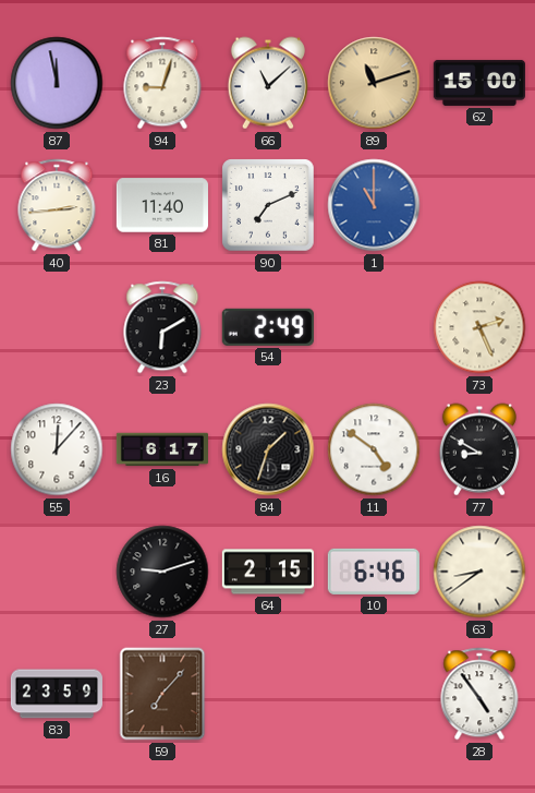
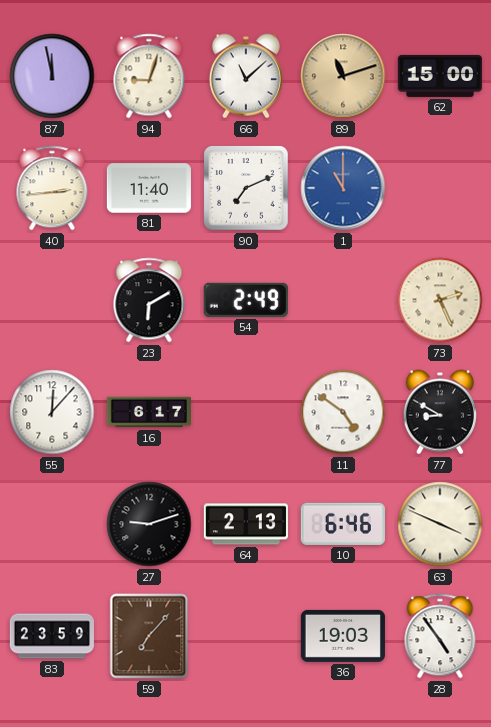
84: 1:33 -> none (268, 449)
64: 2:15 -> 2:13 (246, 524)
63: 8:39 -> 3:49 (440, 524)
36: none -> 19:03 (343, 636)
